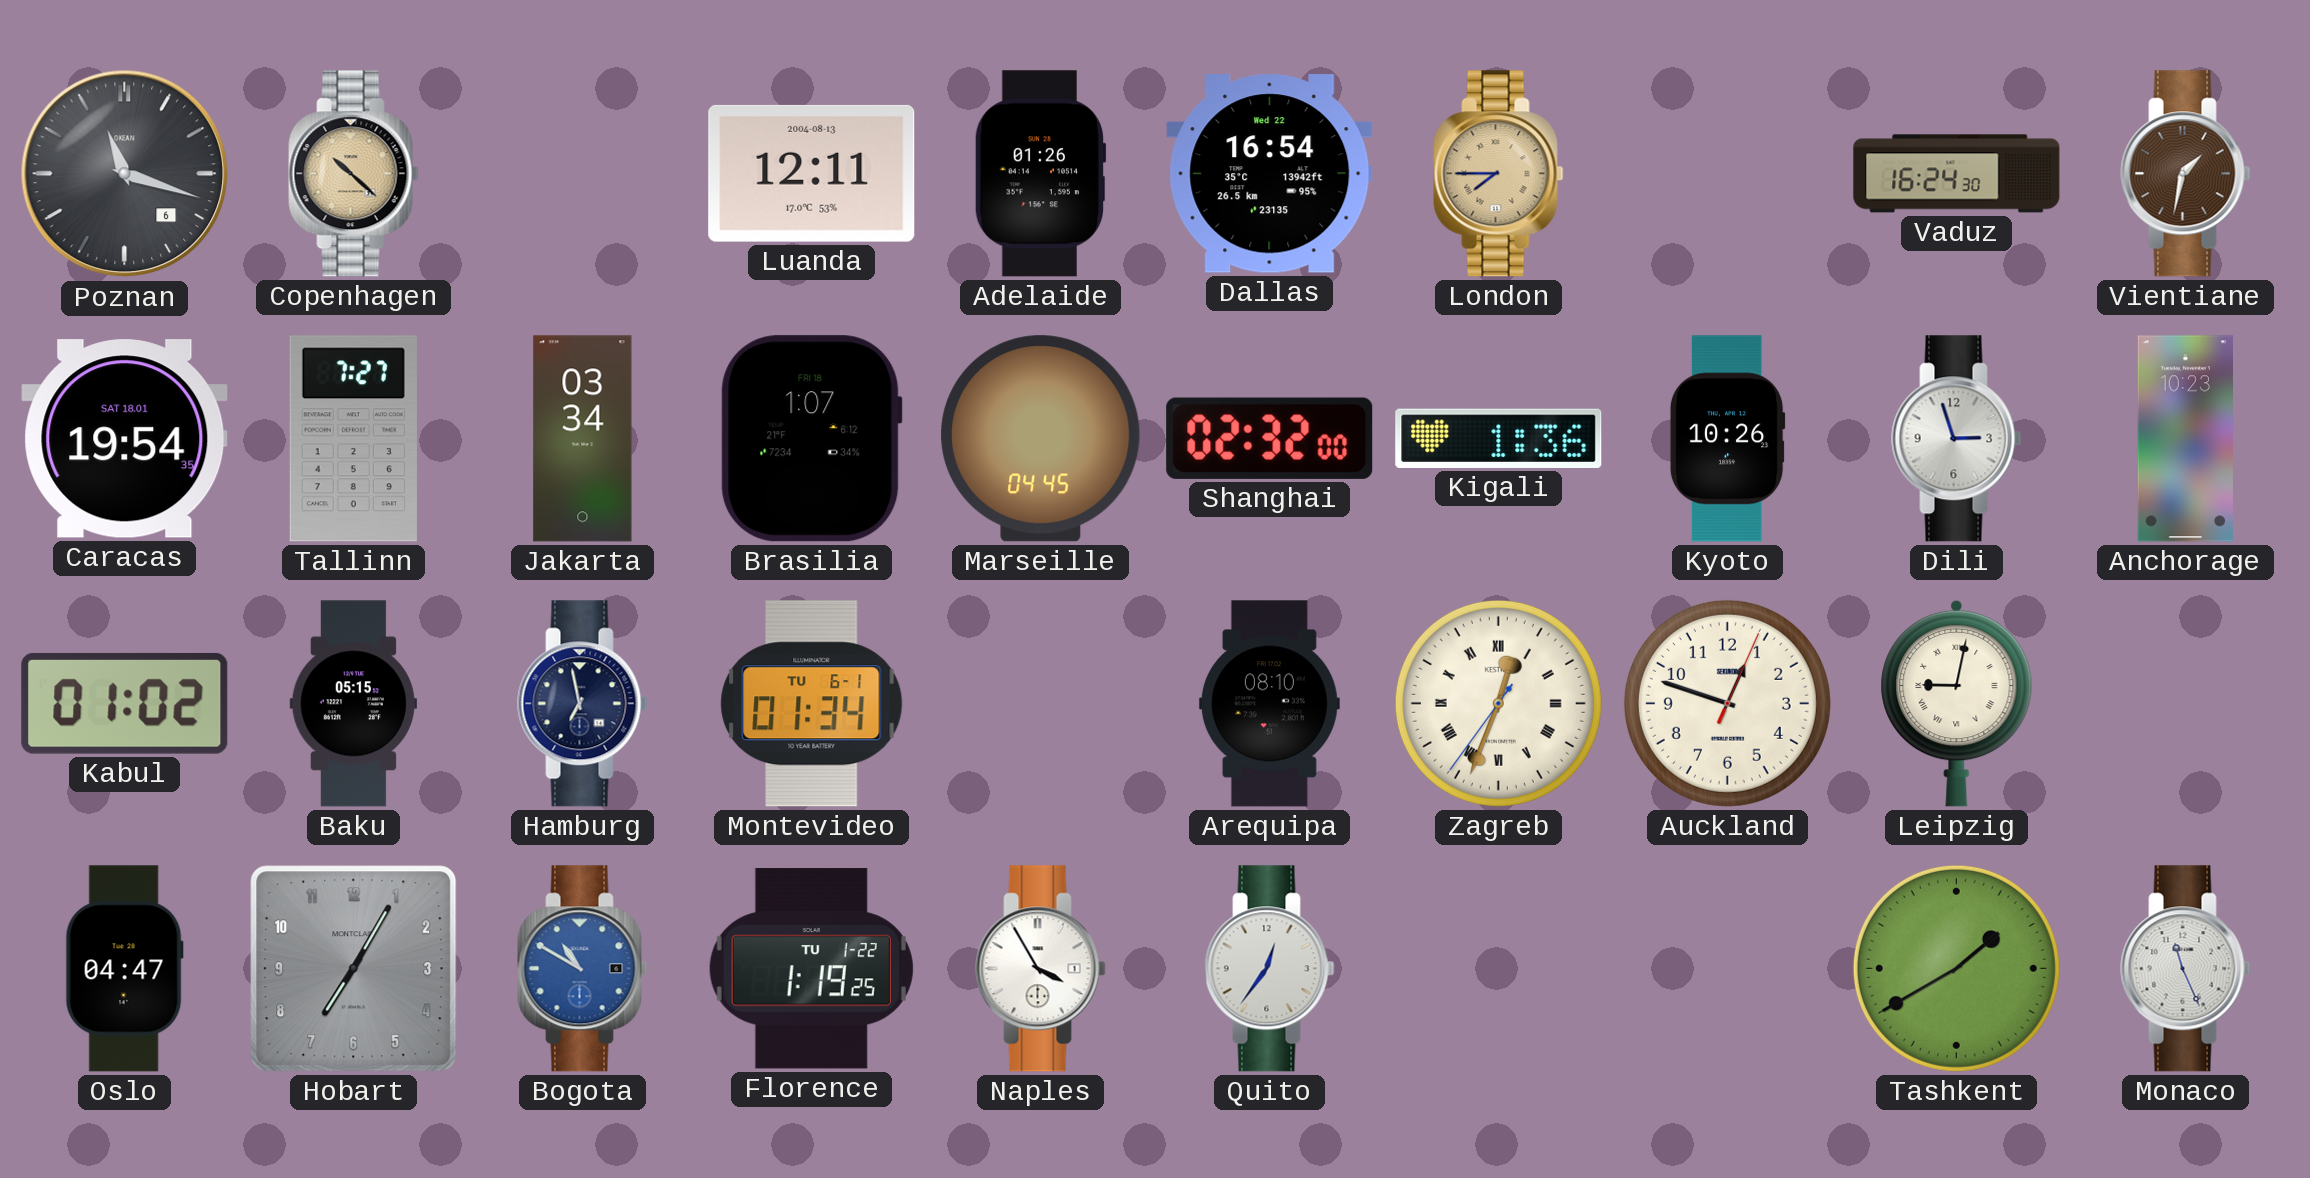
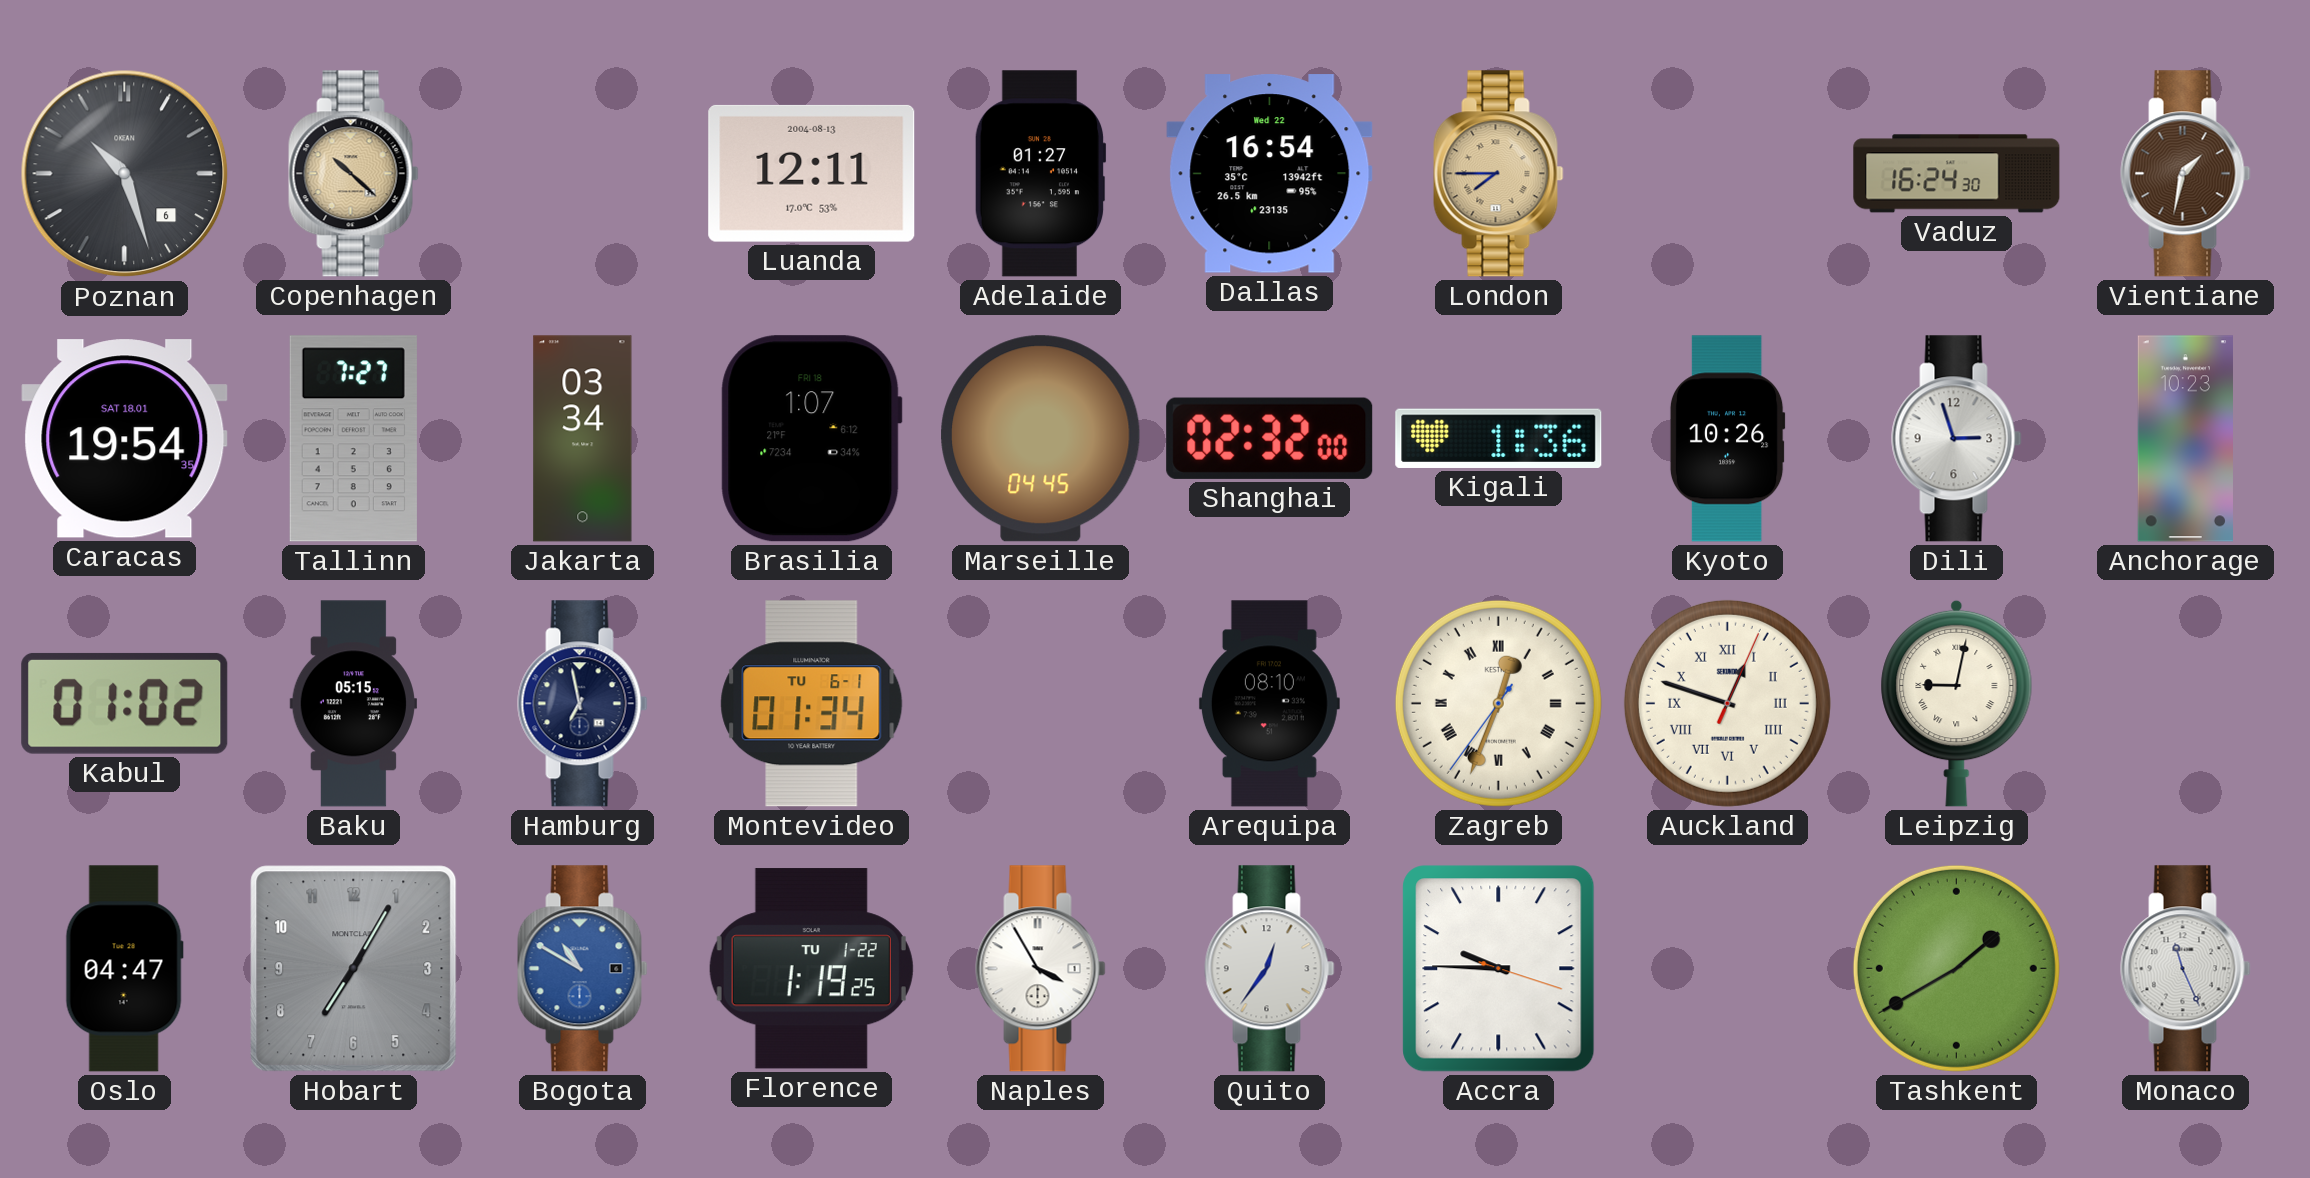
Poznan: 11:18 -> 10:27 (125, 174)
Adelaide: 01:26 -> 01:27 (1040, 174)
Auckland numerals: Arabic -> Roman (1727, 703)
Accra: none -> 9:45 (1499, 969)
